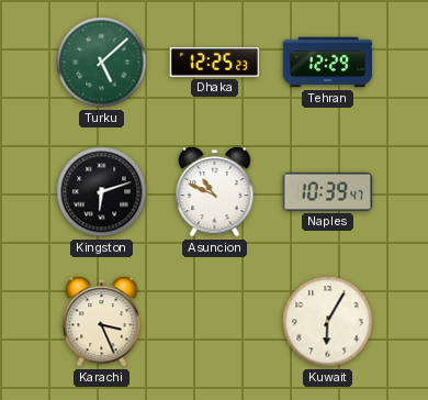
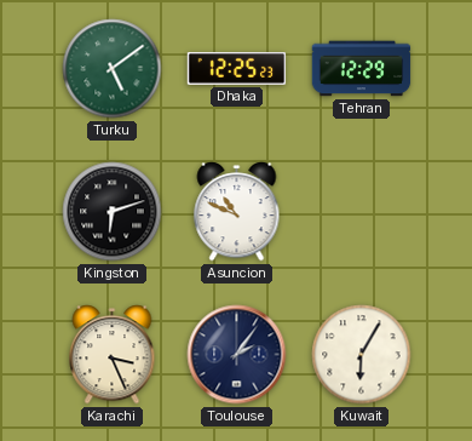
Turku: 5:08 -> 5:09 (113, 69)
Naples: 10:39 -> none (328, 191)
Toulouse: none -> 2:06 (237, 355)
